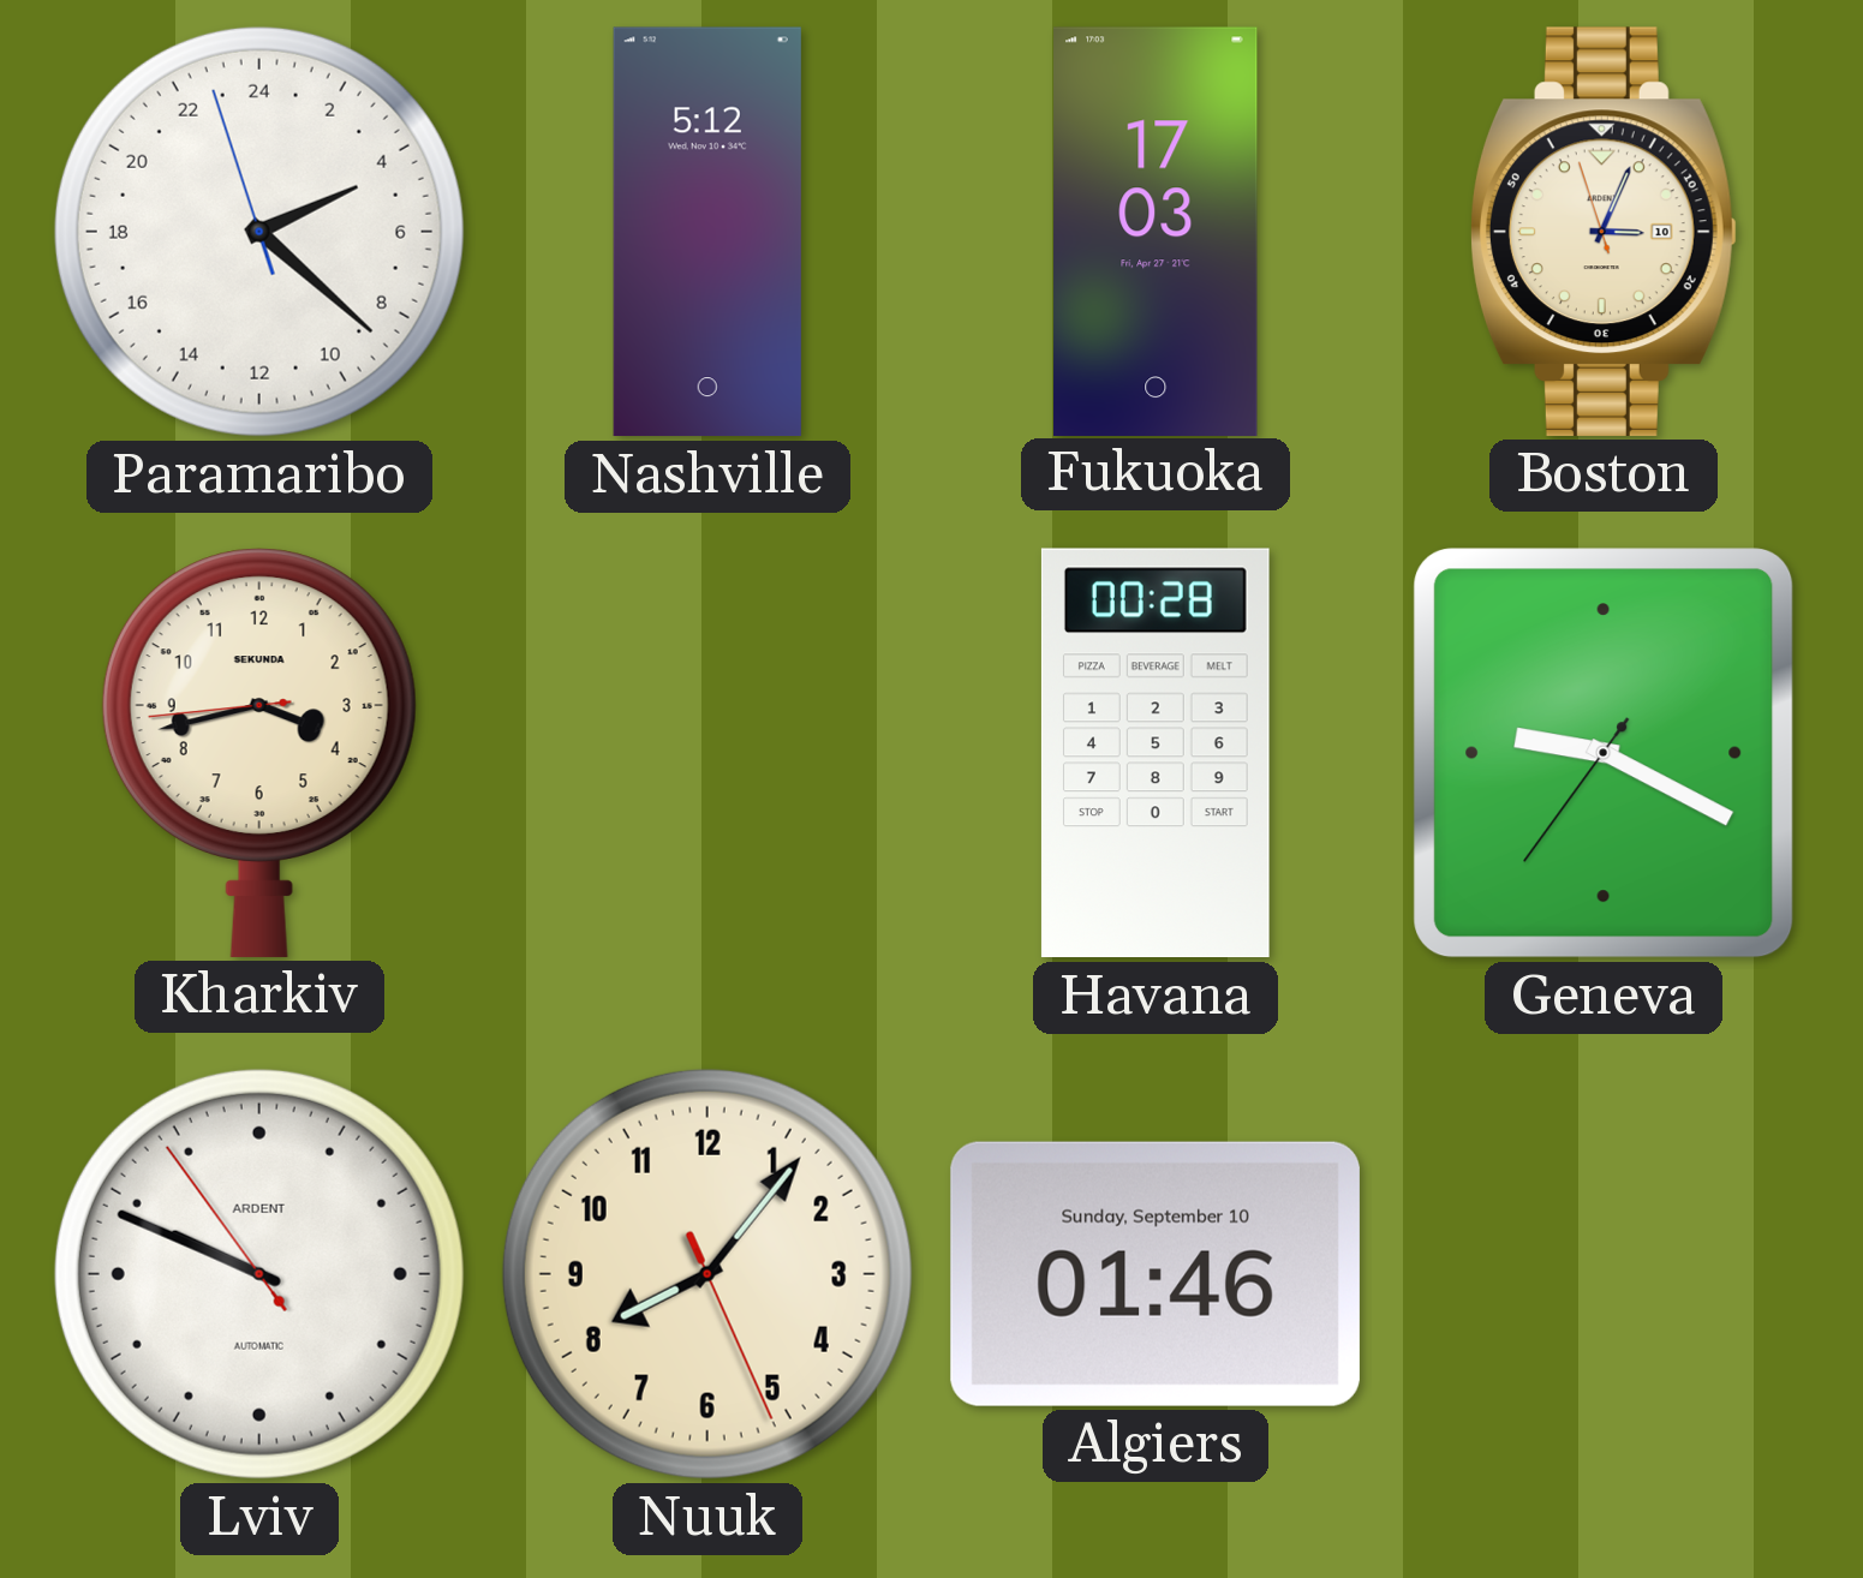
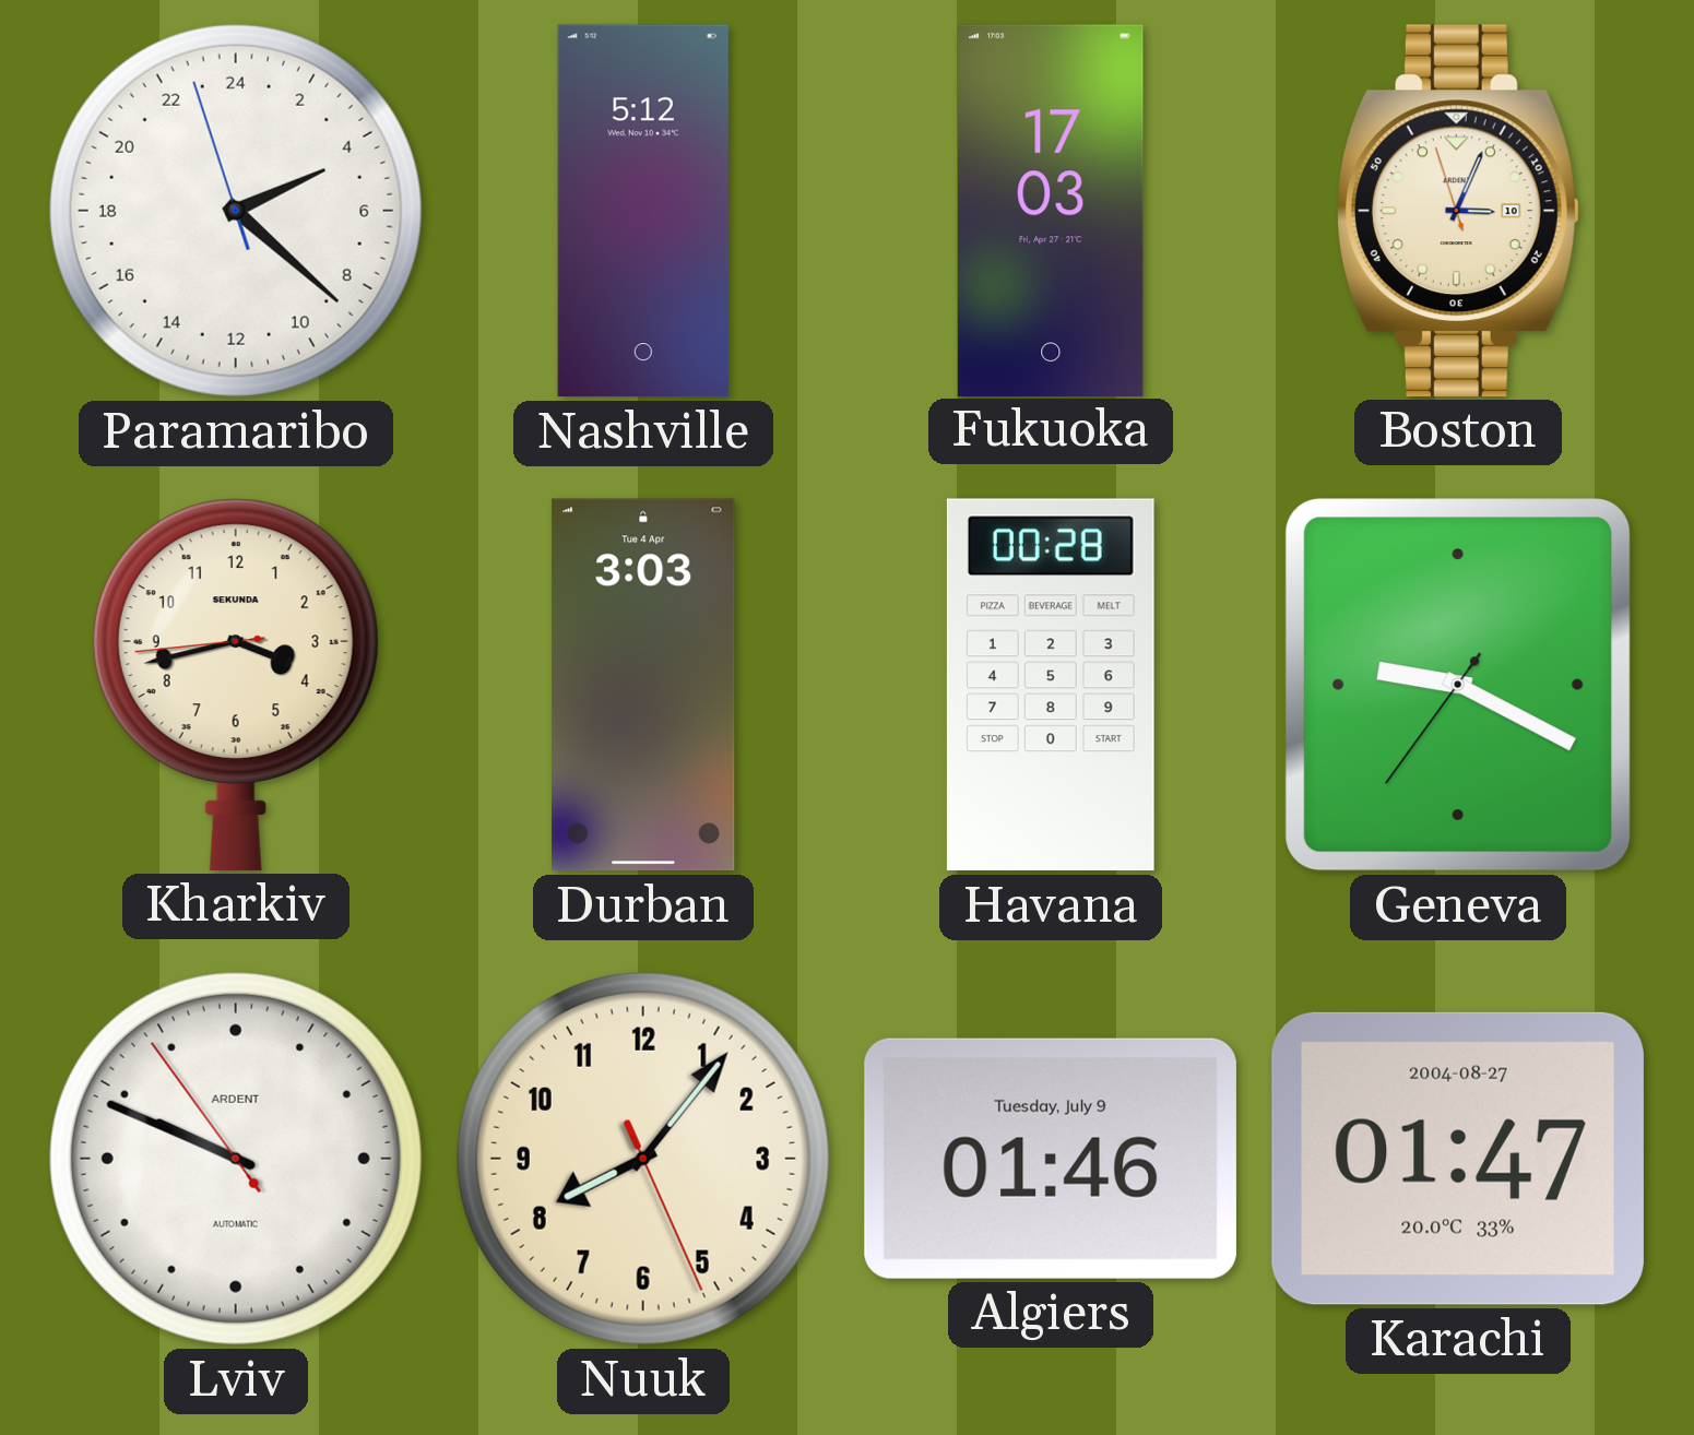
Durban: none -> 3:03 (643, 685)
Algiers date: Sunday, September 10 -> Tuesday, July 9 (1051, 1159)
Karachi: none -> 01:47 (1458, 1159)
